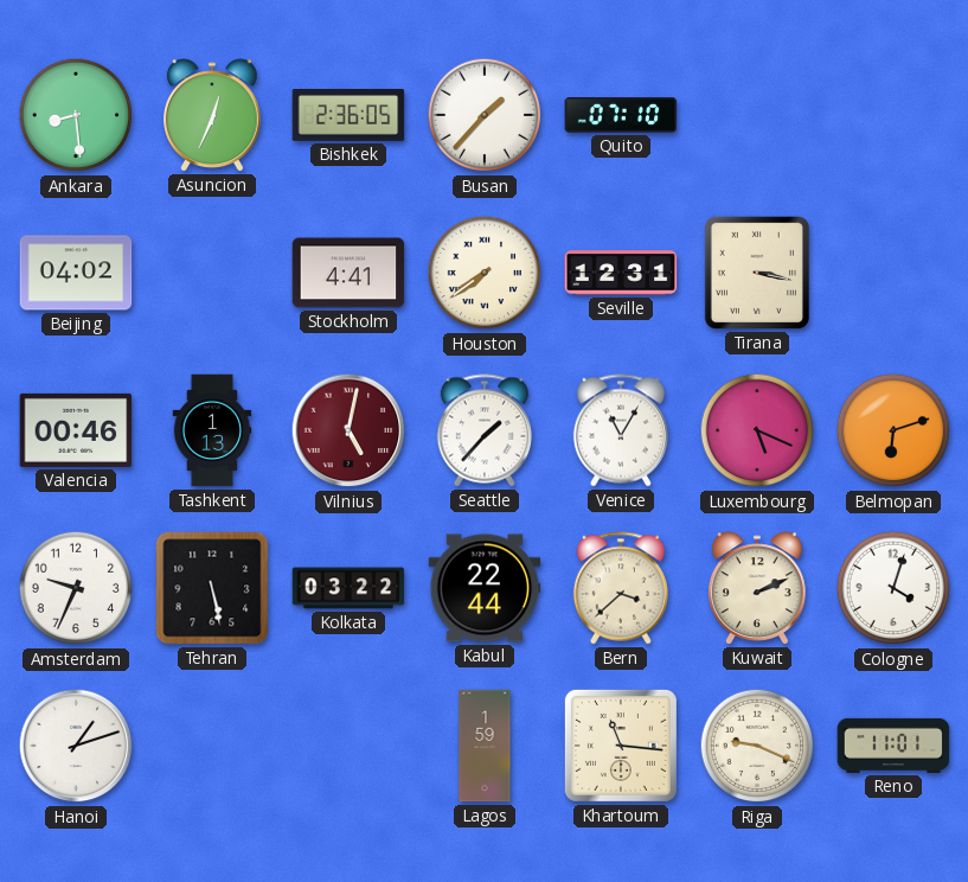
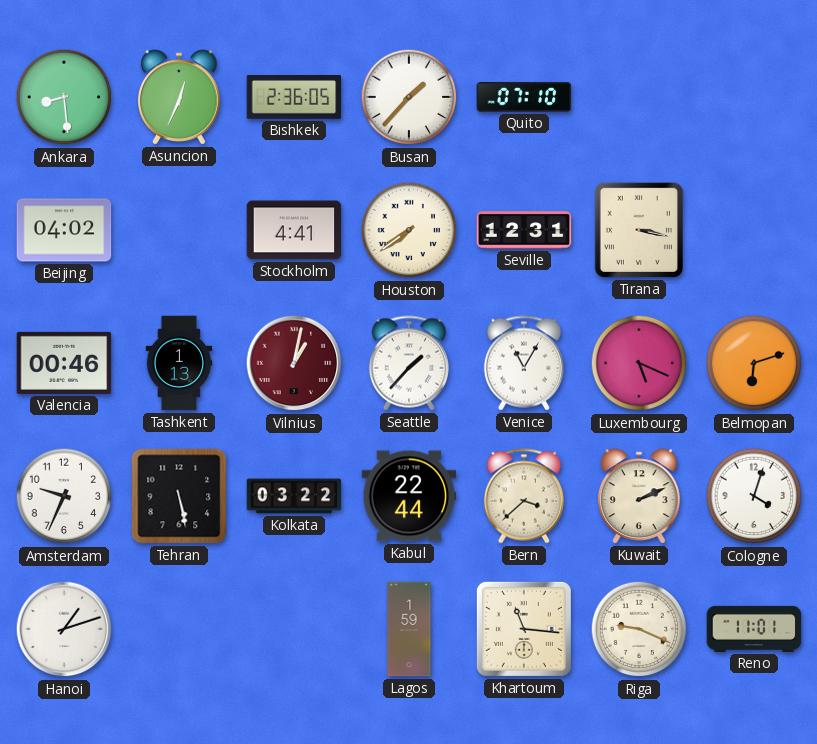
Vilnius: 5:02 -> 1:02 (294, 363)
